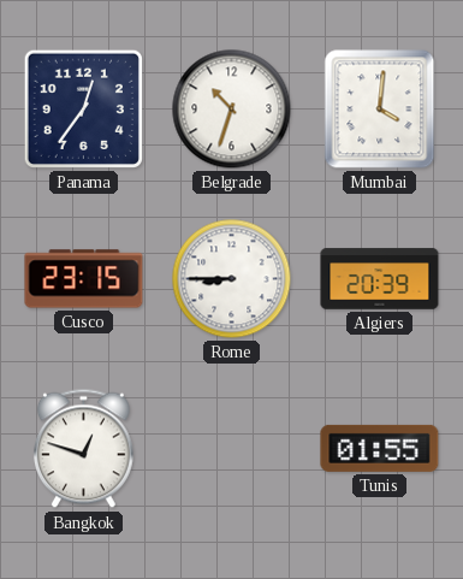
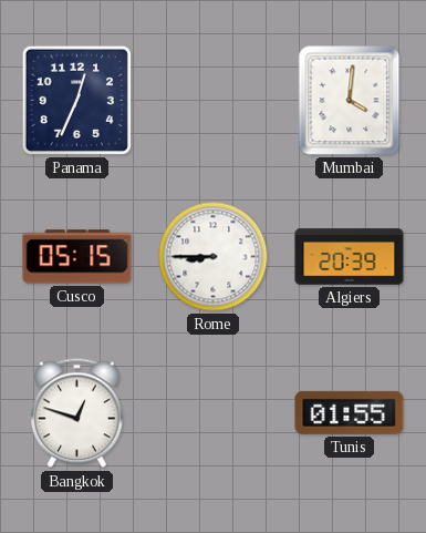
Panama: 12:36 -> 12:34 (76, 100)
Belgrade: 10:33 -> none (232, 110)
Cusco: 23:15 -> 05:15 (77, 257)
